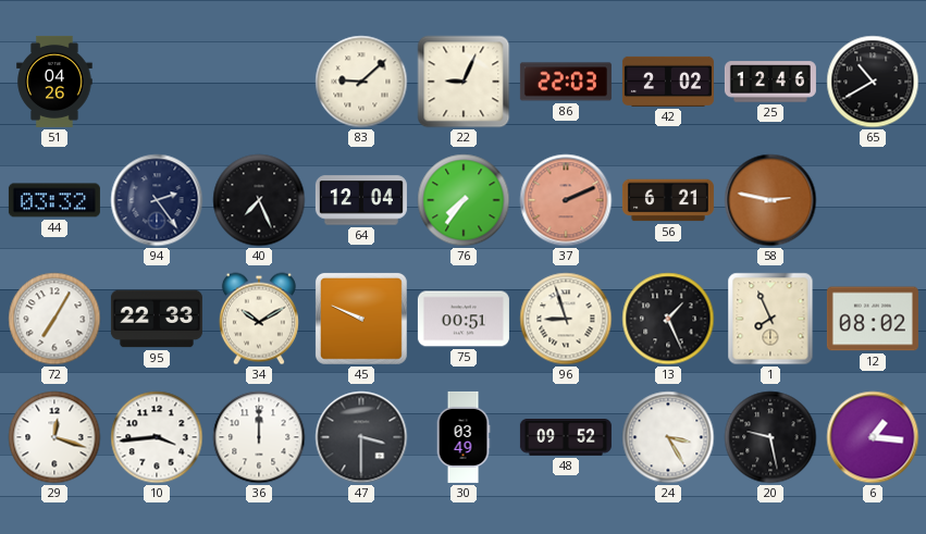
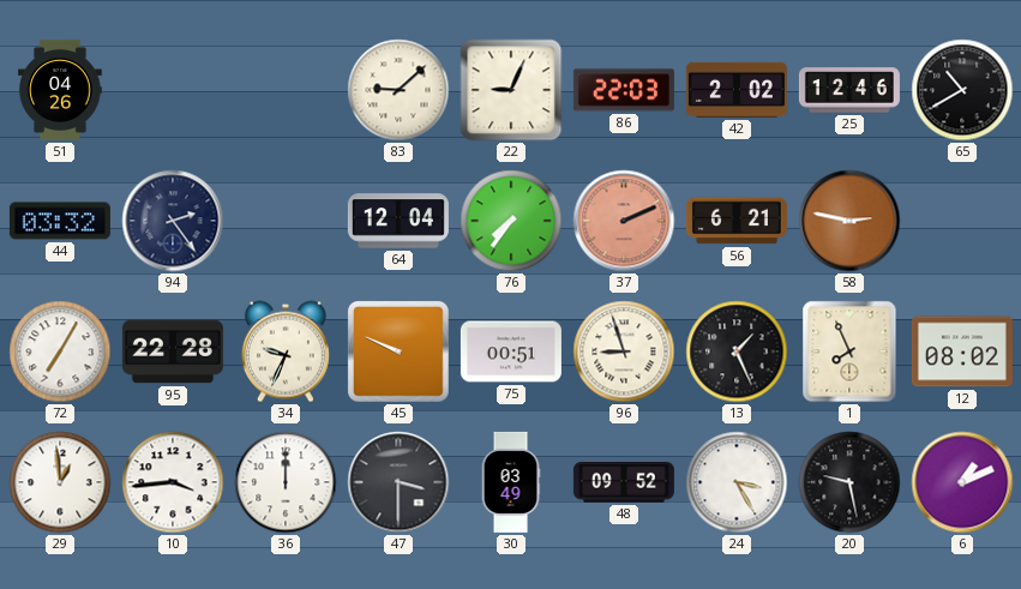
40: 7:26 -> none (259, 200)
95: 22:33 -> 22:28 (173, 351)
34: 10:10 -> 9:34 (286, 351)
29: 12:18 -> 12:59 (60, 482)
6: 1:16 -> 1:11 (962, 482)
